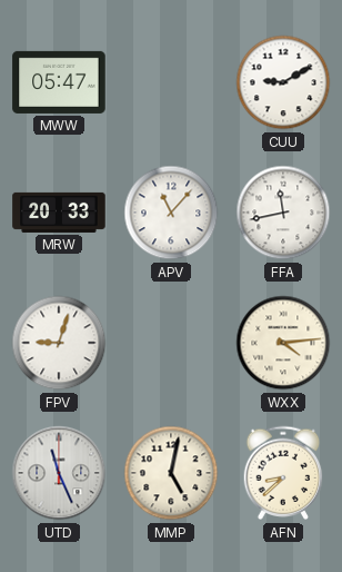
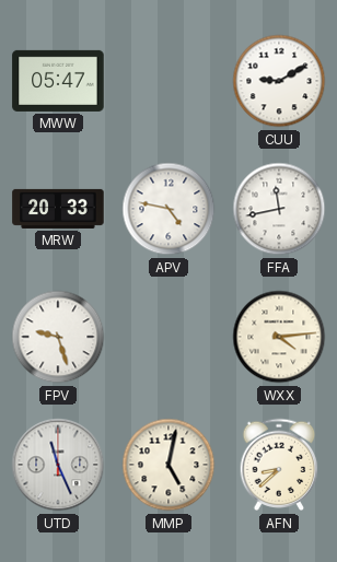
APV: 11:07 -> 4:47 (168, 209)
FPV: 9:03 -> 9:27 (58, 337)
